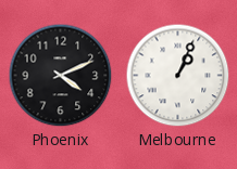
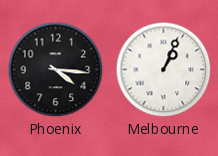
Phoenix: 4:11 -> 4:16 (56, 70)
